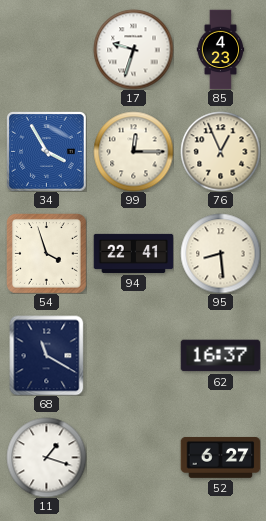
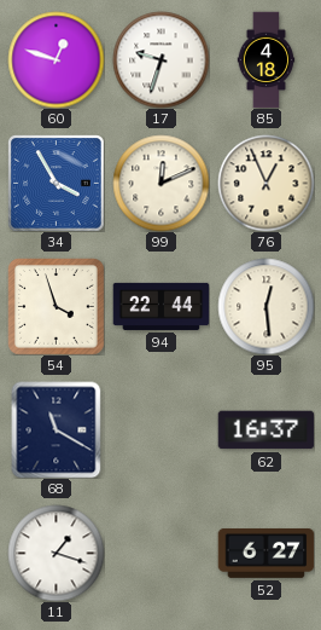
60: none -> 12:48 (56, 59)
85: 4:23 -> 4:18 (267, 59)
99: 12:15 -> 12:11 (160, 183)
94: 22:41 -> 22:44 (160, 306)
95: 8:29 -> 12:29 (265, 306)
